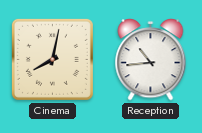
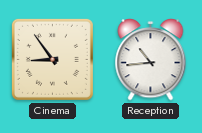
Cinema: 8:02 -> 8:54 (52, 59)
